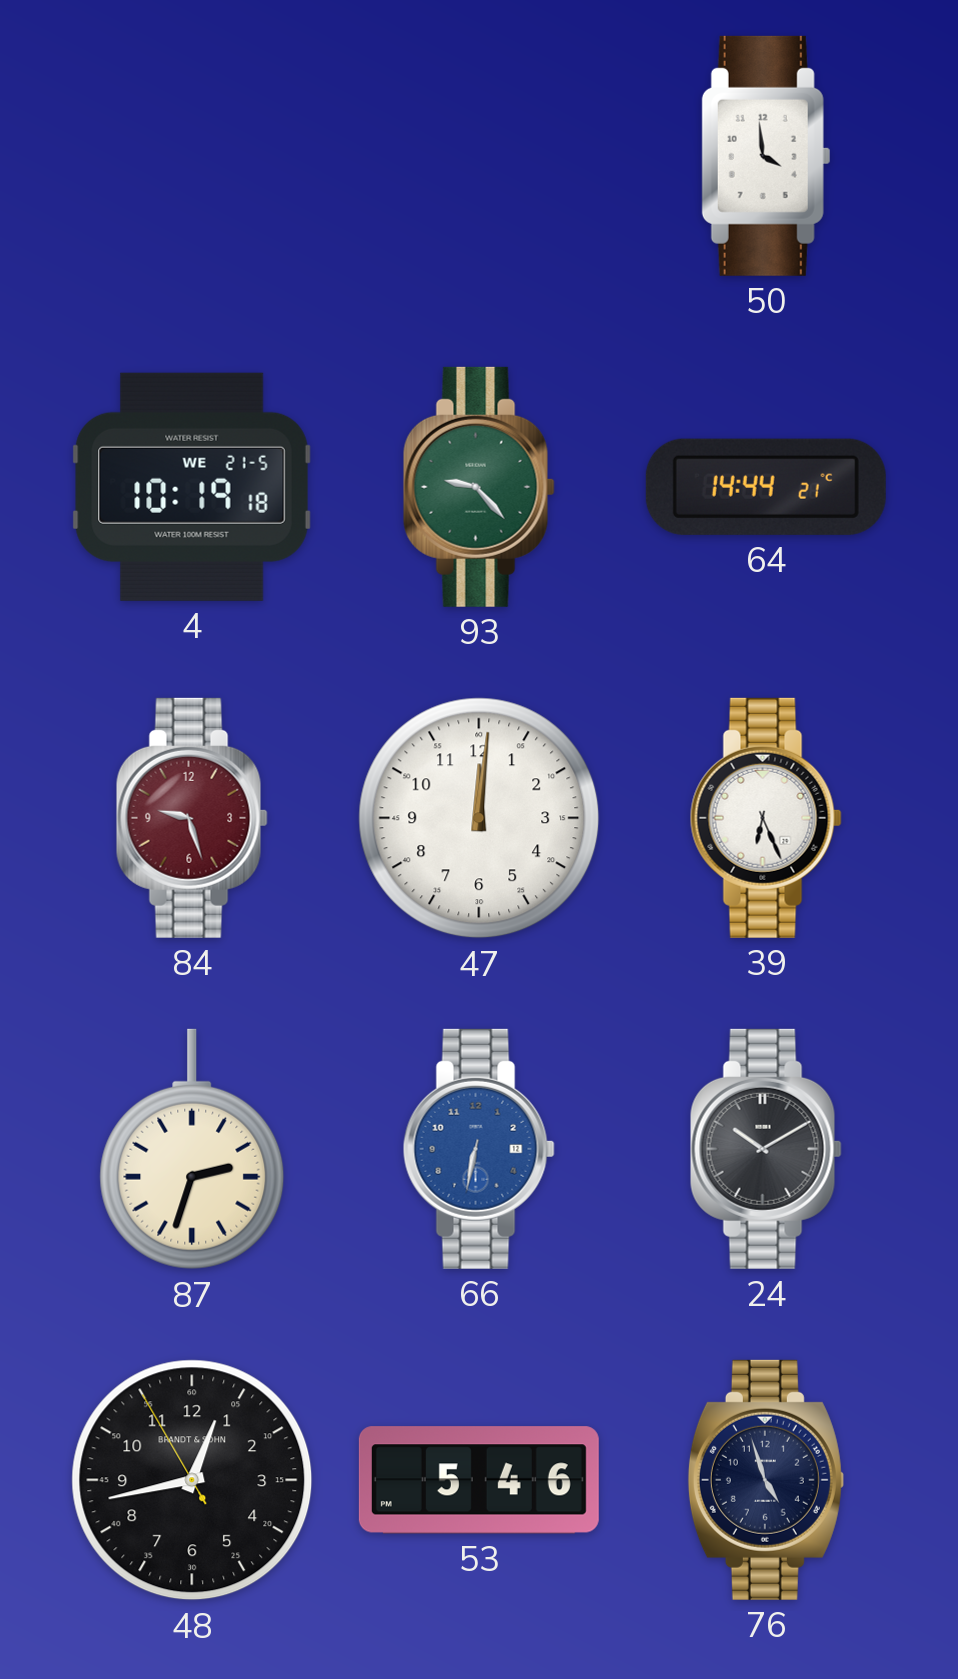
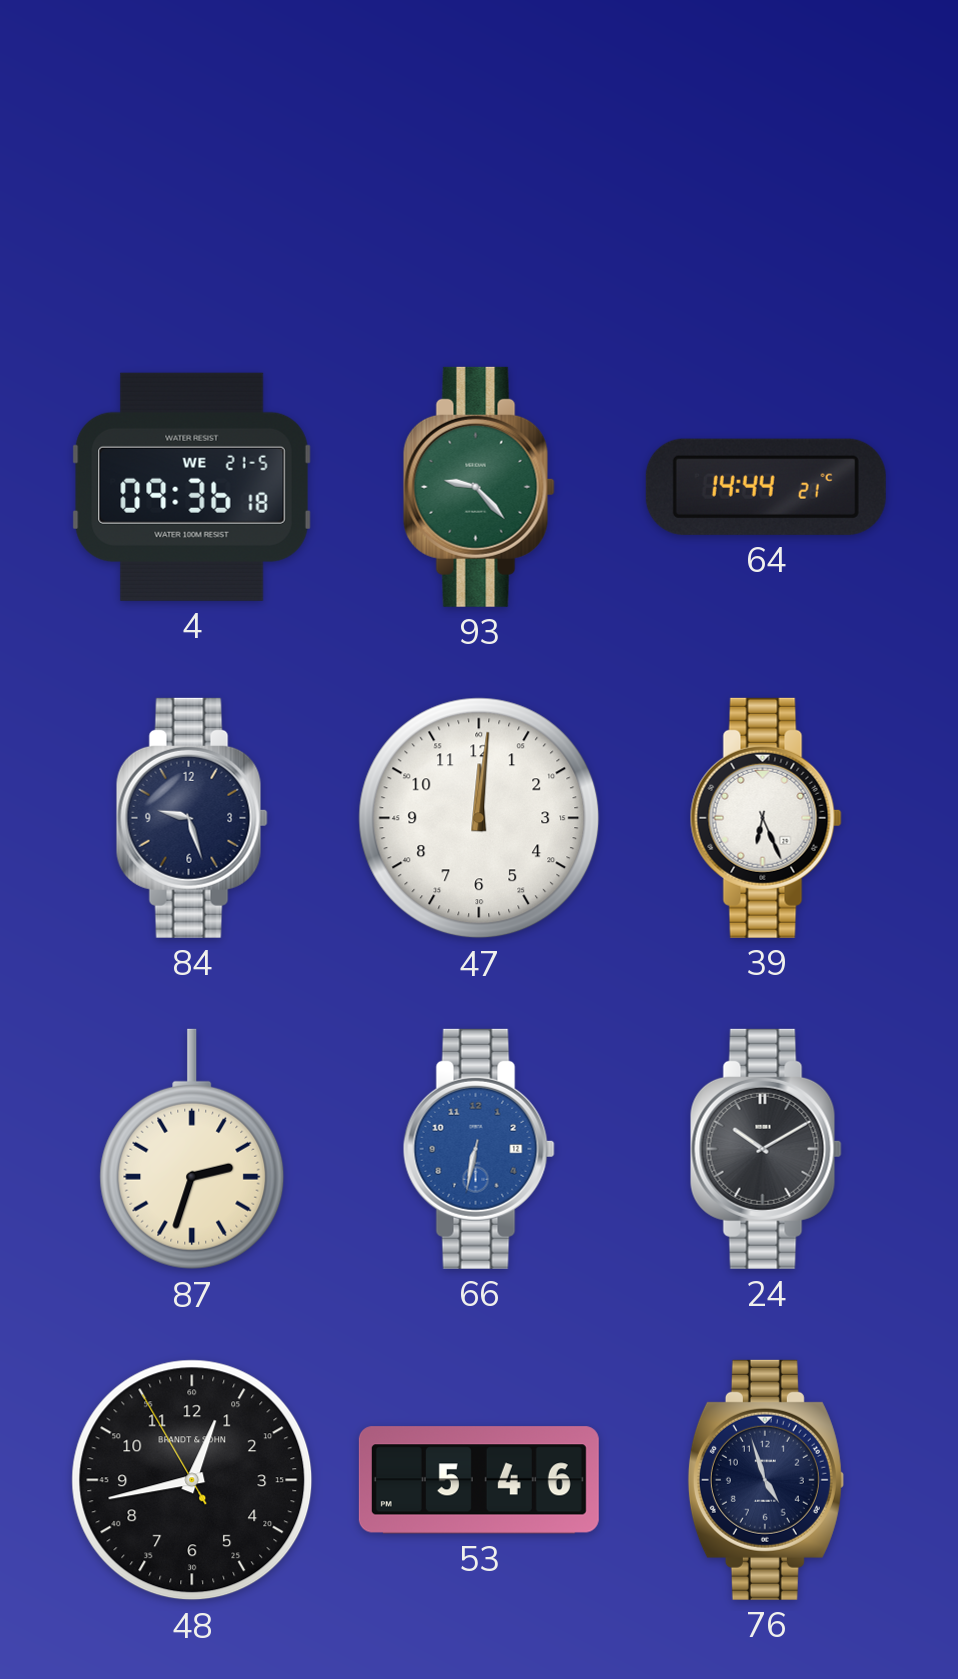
50: 3:59 -> none (766, 156)
4: 10:19 -> 09:36 (192, 487)
84 dial: burgundy -> navy (192, 818)
